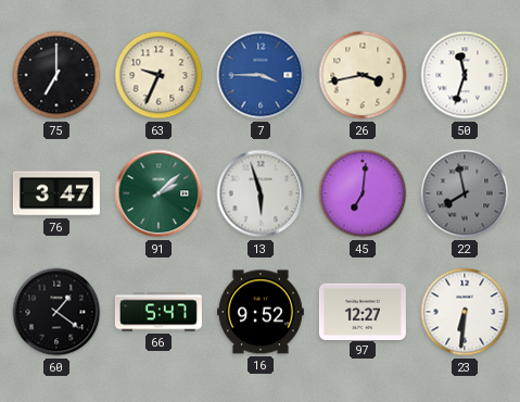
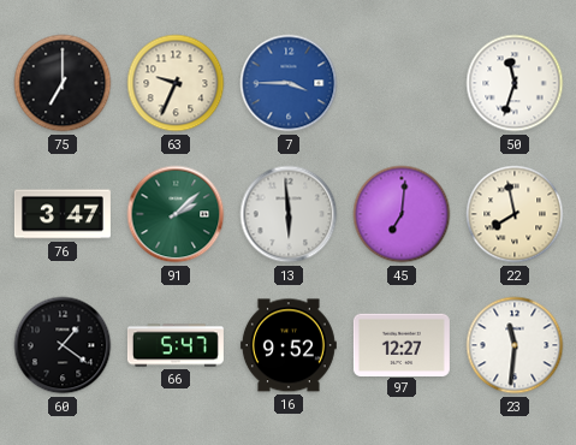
26: 3:43 -> none (363, 75)
13: 5:57 -> 5:59 (289, 214)
22 dial: grey -> cream (515, 214)
23: 6:31 -> 11:31 (515, 345)
